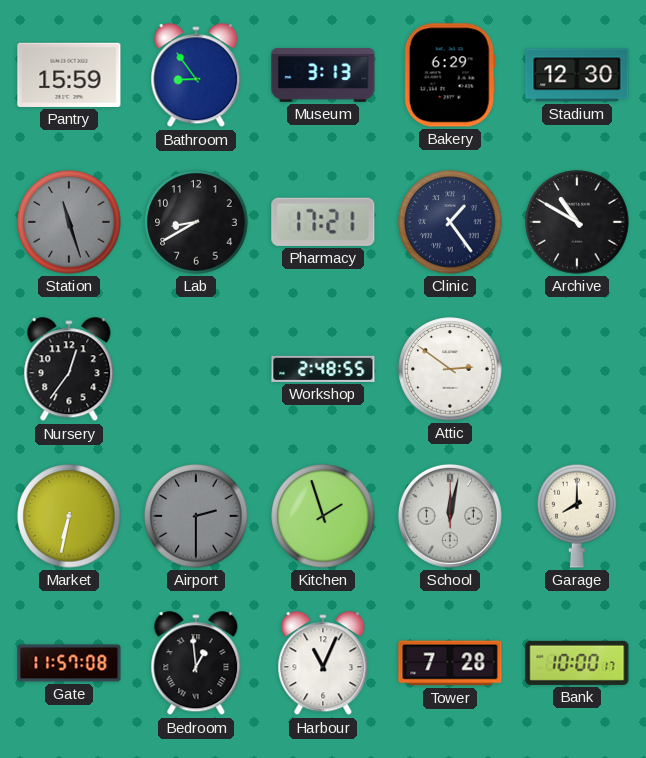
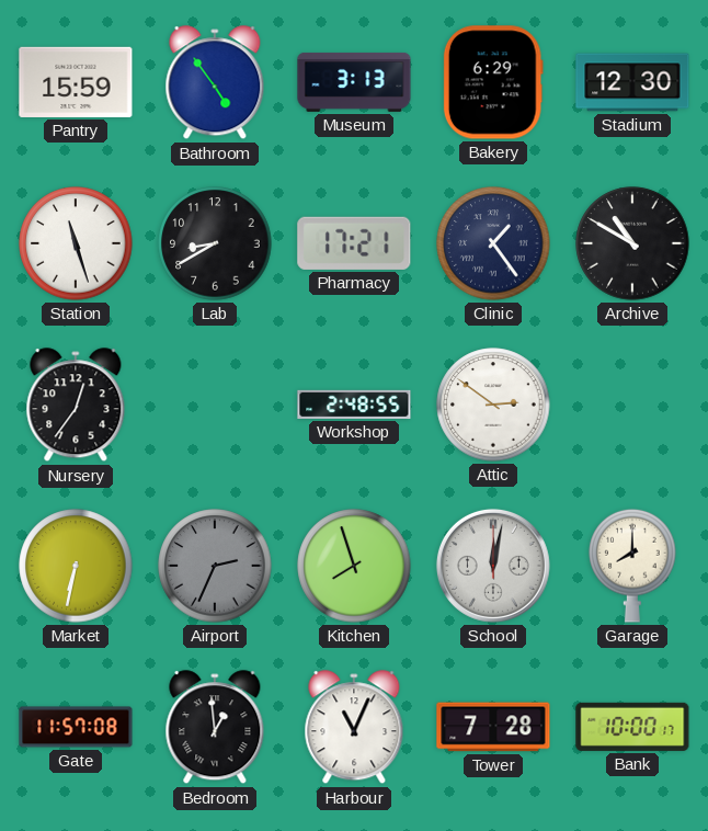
Bathroom: 8:54 -> 4:54 (215, 83)
Station dial: grey -> white (76, 243)
Airport: 2:30 -> 2:34 (215, 566)
Kitchen: 1:57 -> 7:57 (354, 566)
